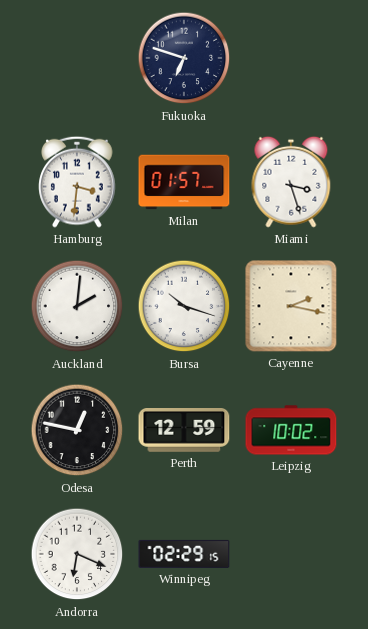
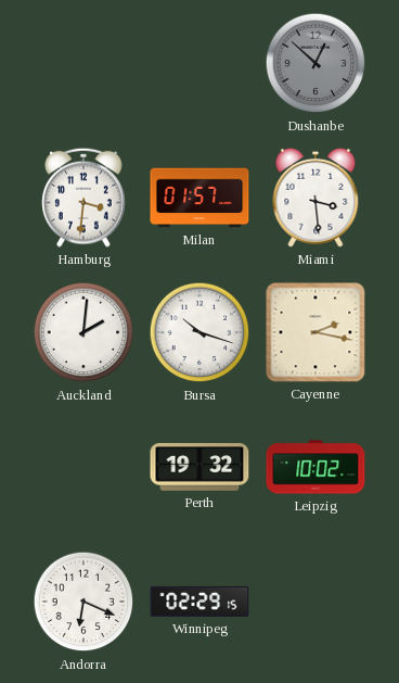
Fukuoka: 6:48 -> none (184, 58)
Dushanbe: none -> 12:52 (316, 63)
Miami: 3:27 -> 3:29 (316, 198)
Odesa: 12:47 -> none (77, 430)
Perth: 12:59 -> 19:32 (200, 468)
